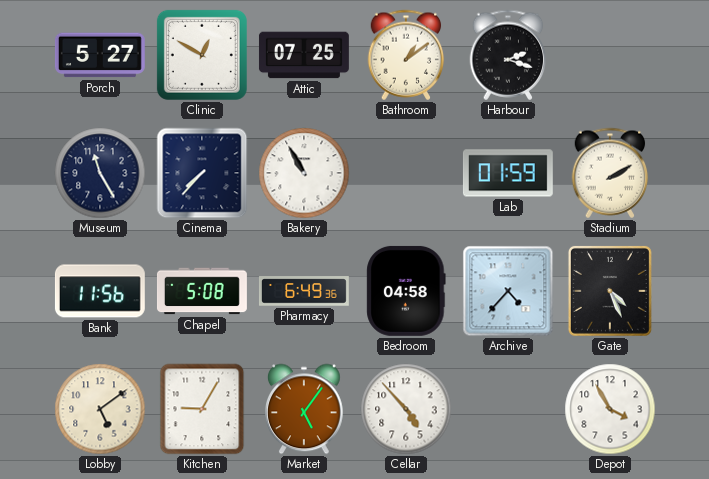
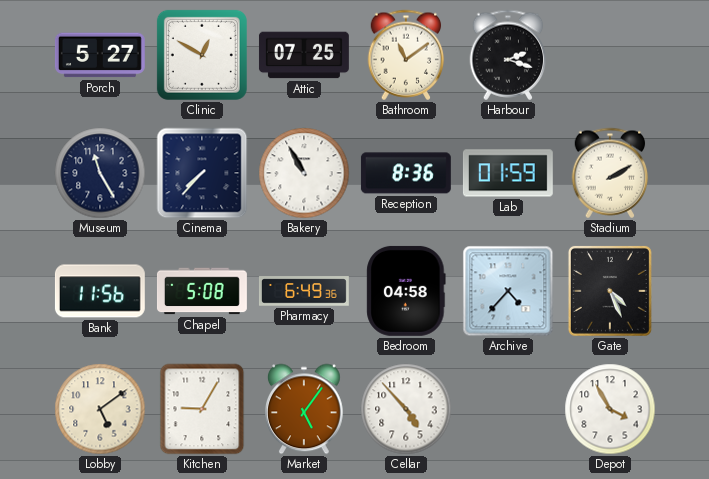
Bathroom: 1:09 -> 11:09 (406, 55)
Reception: none -> 8:36 (406, 173)
